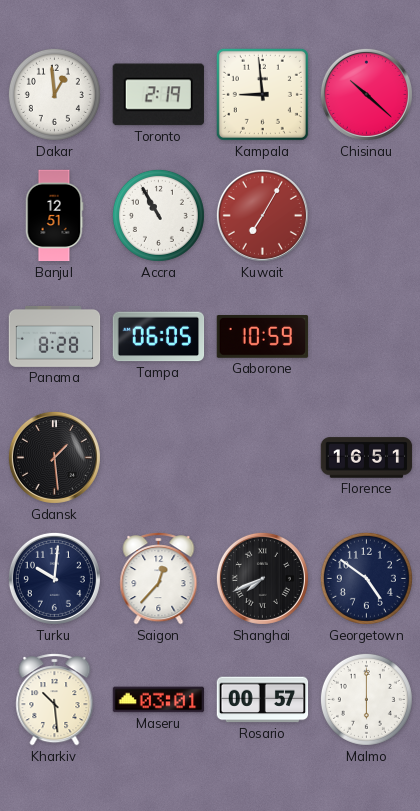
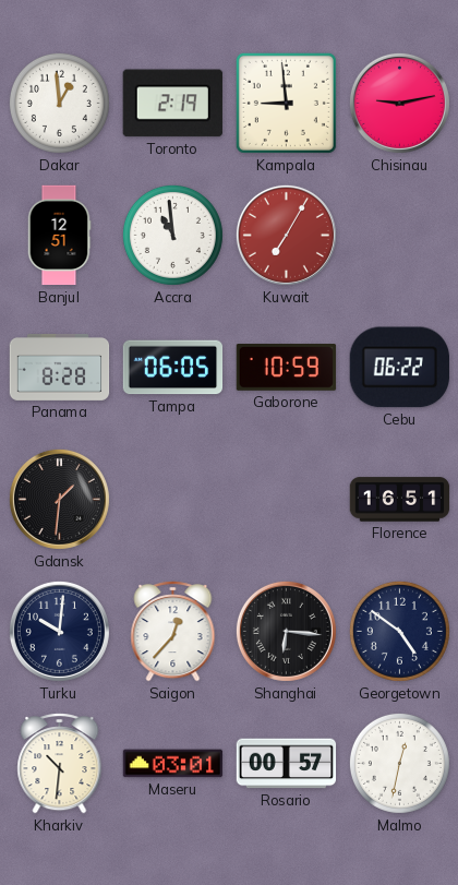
Chisinau: 10:22 -> 9:13 (399, 103)
Accra: 10:55 -> 10:59 (172, 235)
Cebu: none -> 06:22 (399, 368)
Gdansk: 1:29 -> 1:31 (59, 499)
Shanghai: 7:41 -> 6:16 (286, 631)
Kharkiv: 10:29 -> 10:31 (60, 764)
Malmo: 6:00 -> 12:32 (399, 763)
